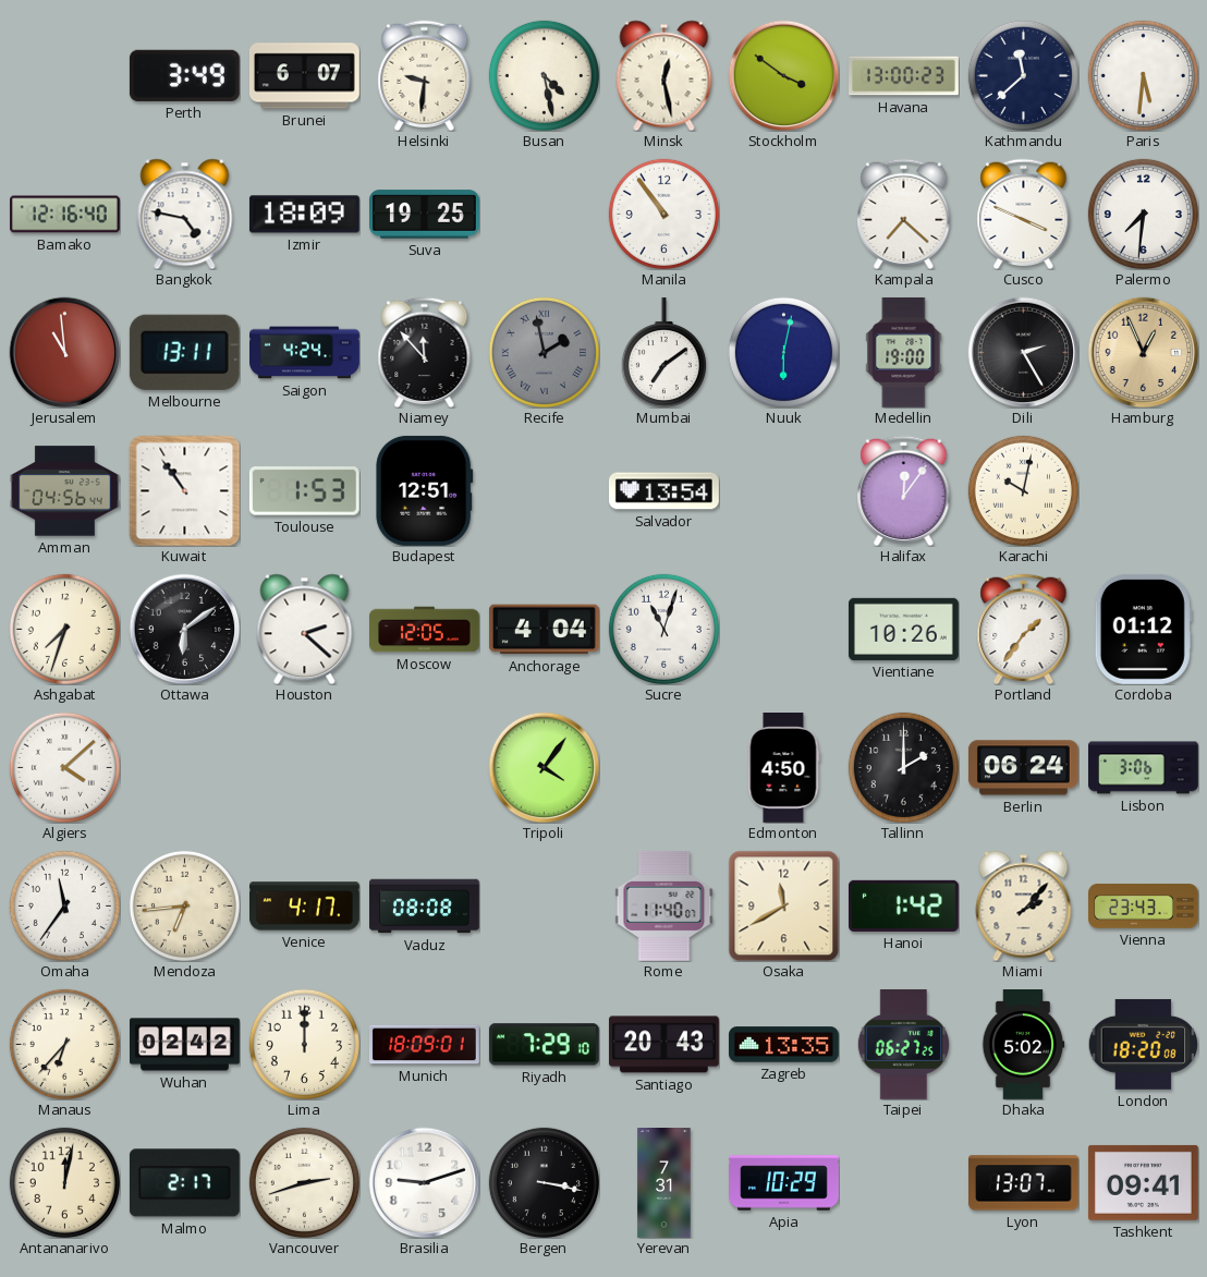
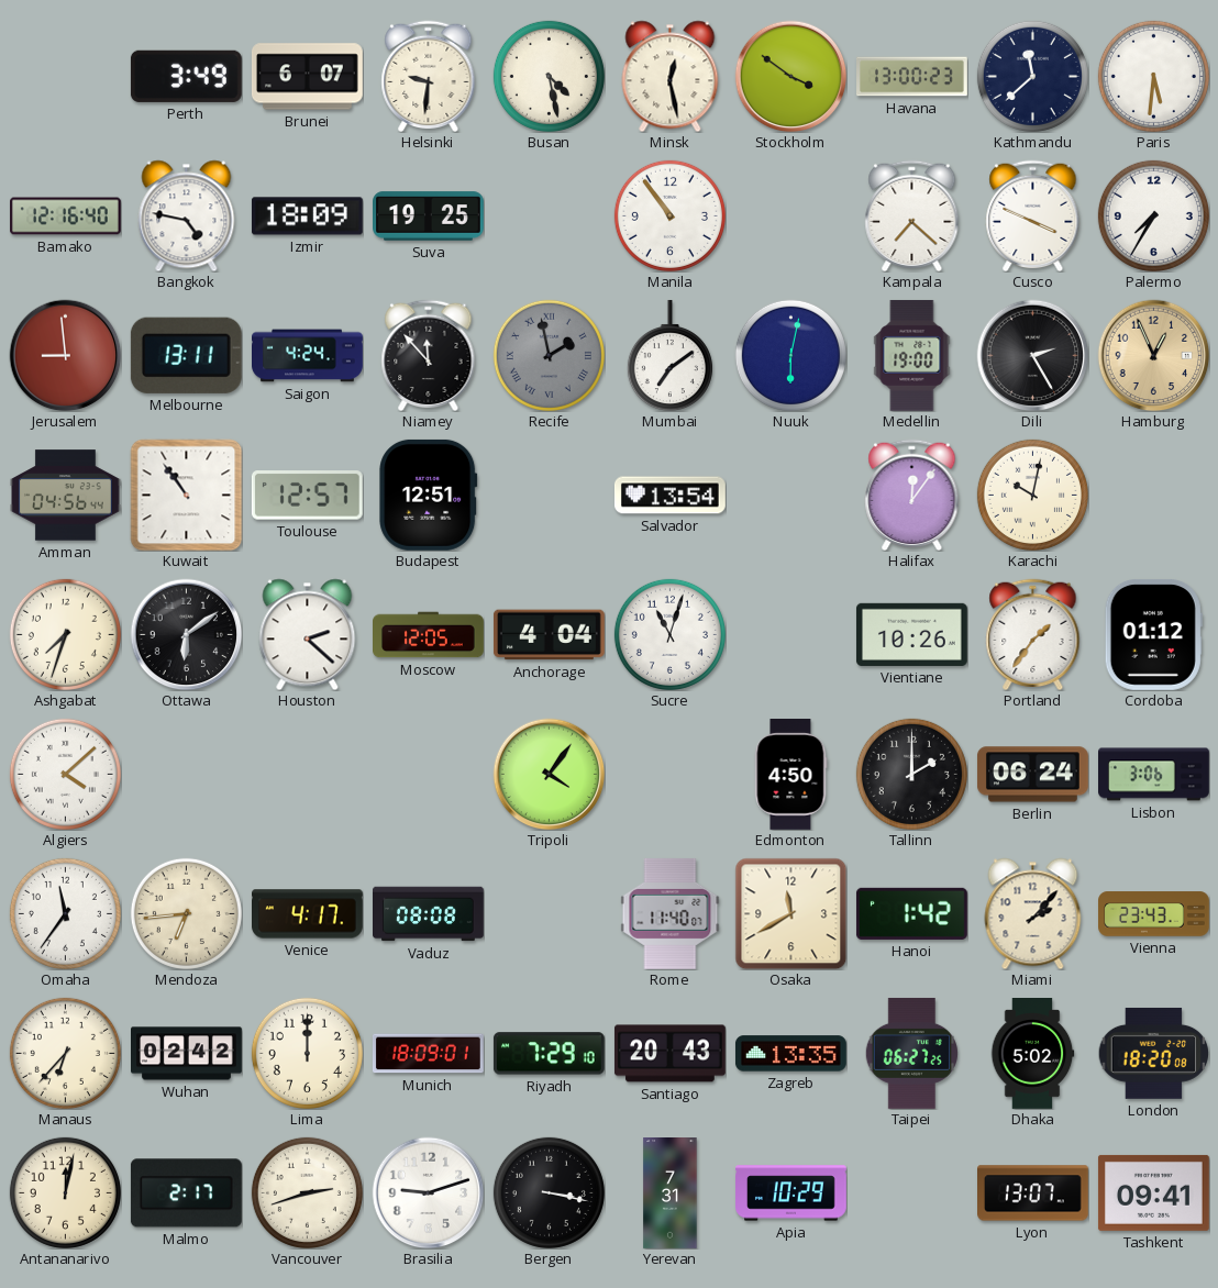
Palermo: 7:31 -> 7:35 (1153, 215)
Jerusalem: 10:59 -> 8:59 (65, 355)
Toulouse: 1:53 -> 12:57 (307, 496)
